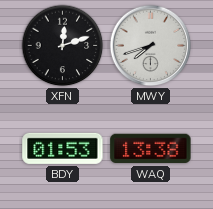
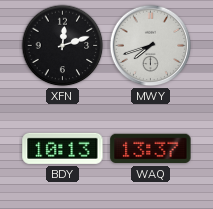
BDY: 01:53 -> 10:13 (63, 148)
WAQ: 13:38 -> 13:37 (151, 149)
